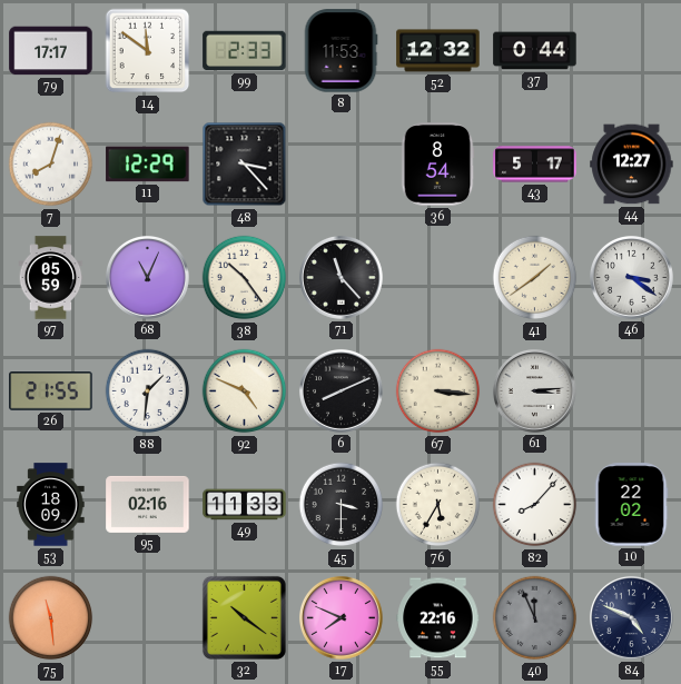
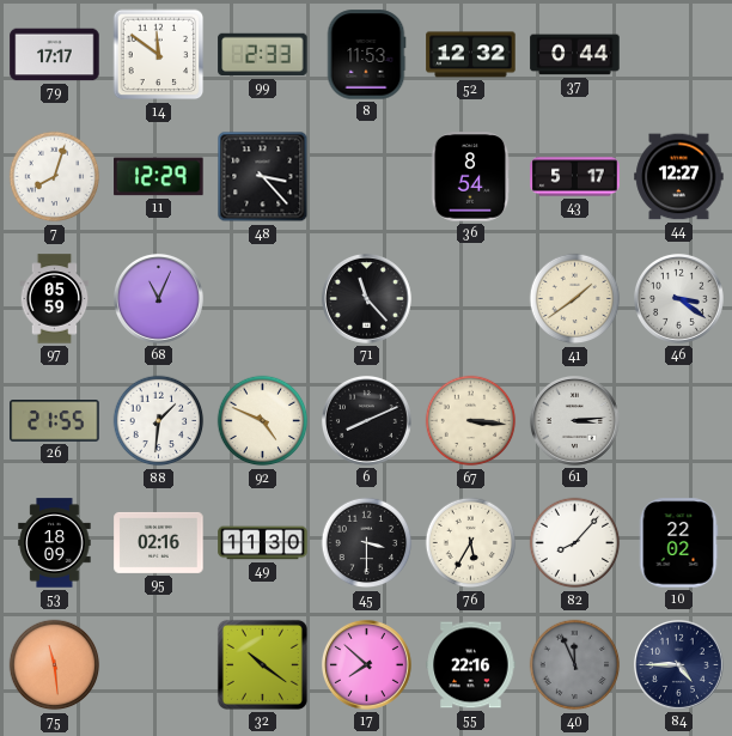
38: 10:24 -> none (245, 278)
49: 11:33 -> 11:30 (263, 543)
17: 7:49 -> 7:52 (366, 664)
84: 4:49 -> 4:45 (678, 664)
